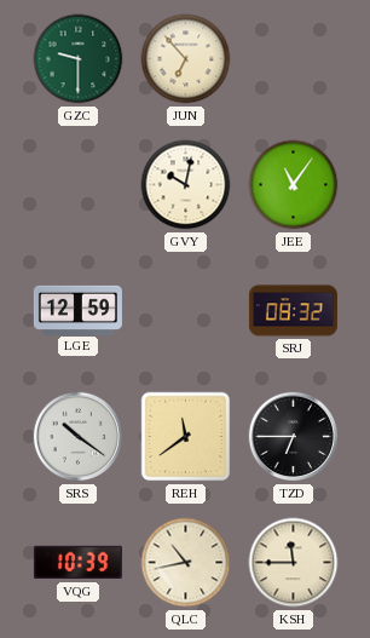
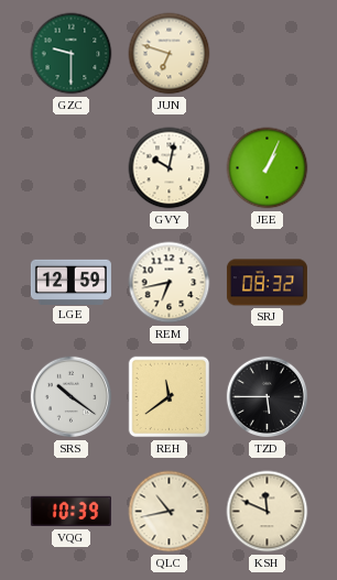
JUN: 6:53 -> 6:48 (170, 54)
JEE: 11:06 -> 1:04 (268, 168)
REM: none -> 6:43 (170, 283)
TZD: 6:45 -> 5:45 (268, 397)
KSH: 11:45 -> 11:49 (268, 512)
